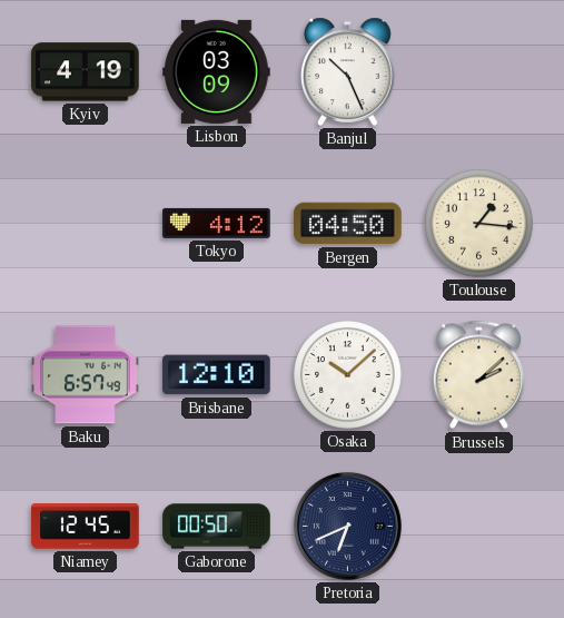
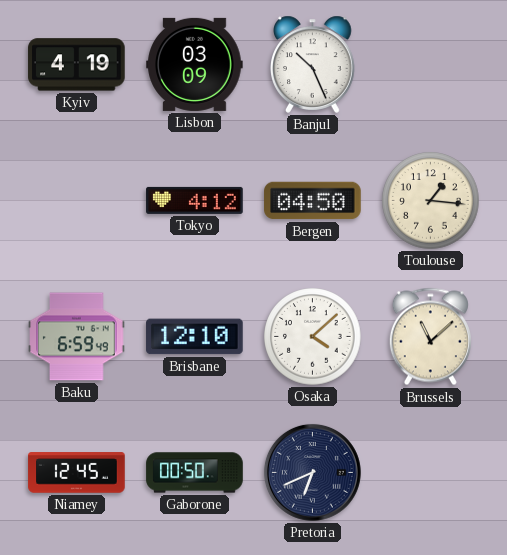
Baku: 6:57 -> 6:59 (77, 337)
Osaka: 10:08 -> 4:08 (313, 337)
Brussels: 2:08 -> 11:08 (430, 337)
